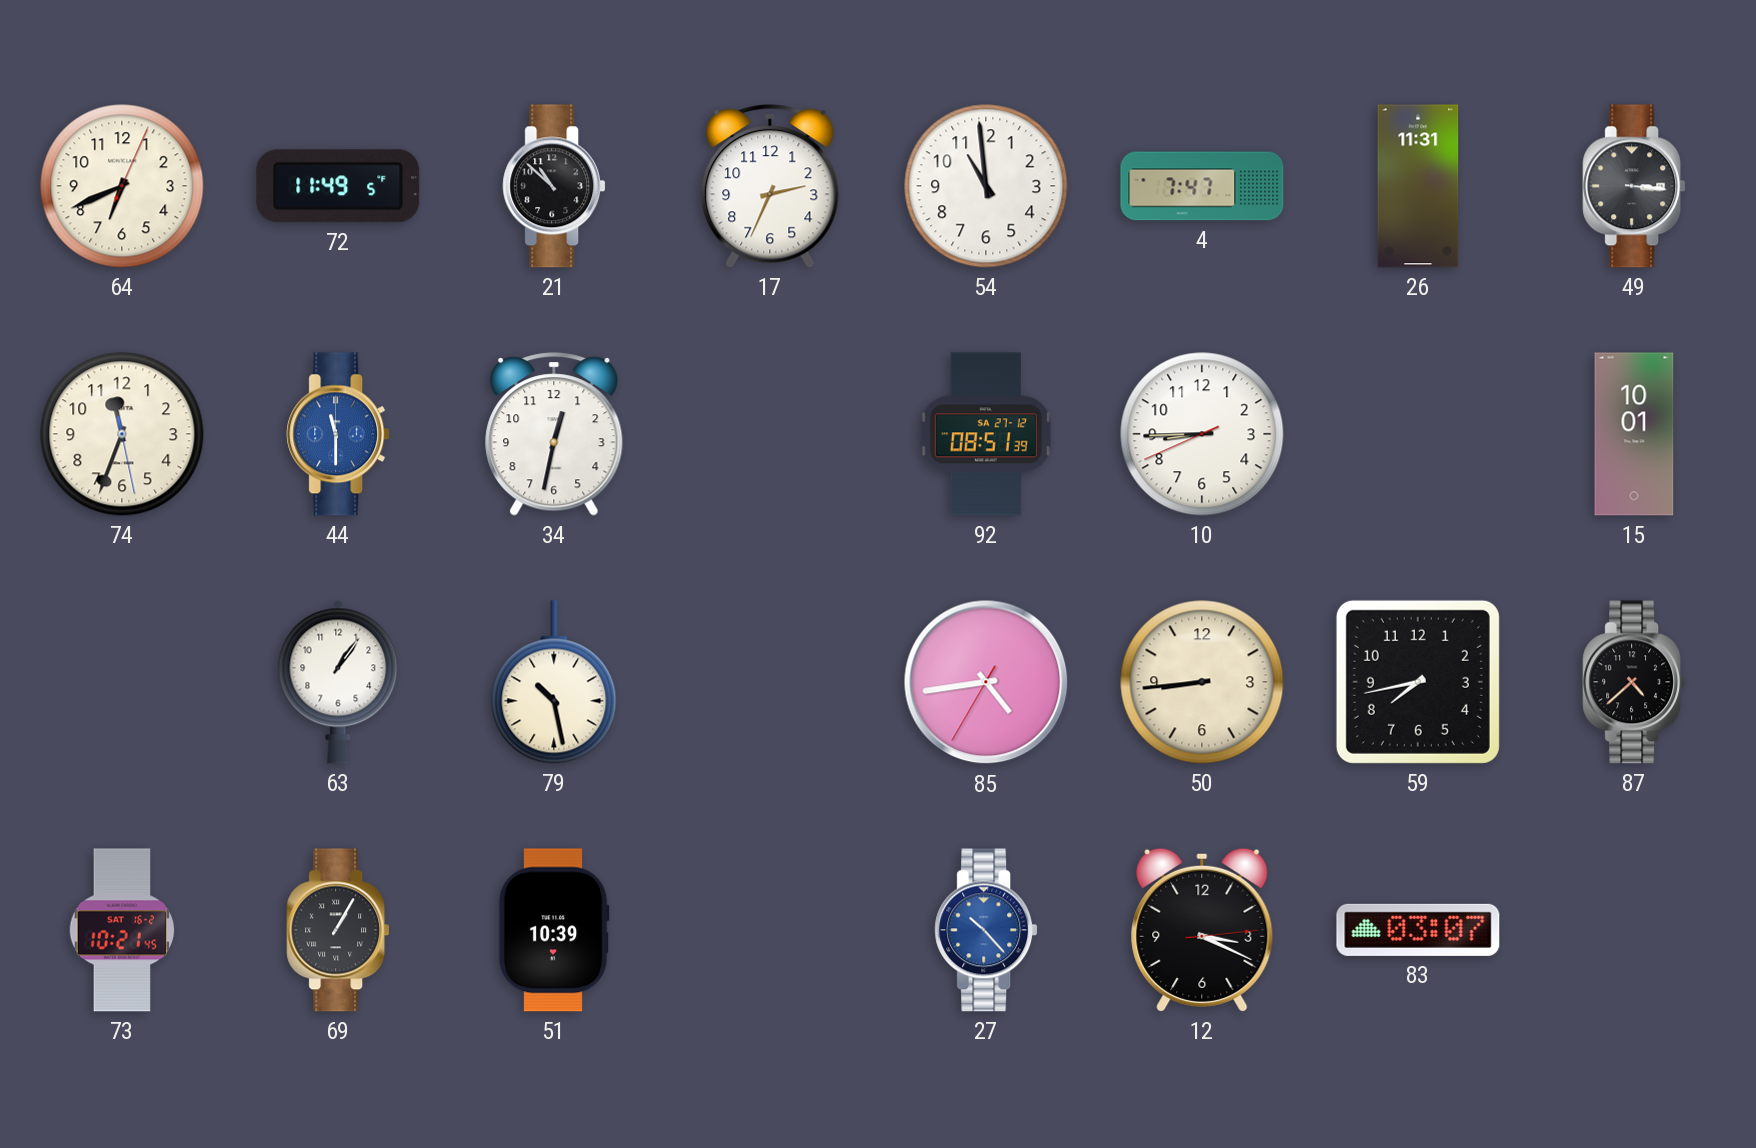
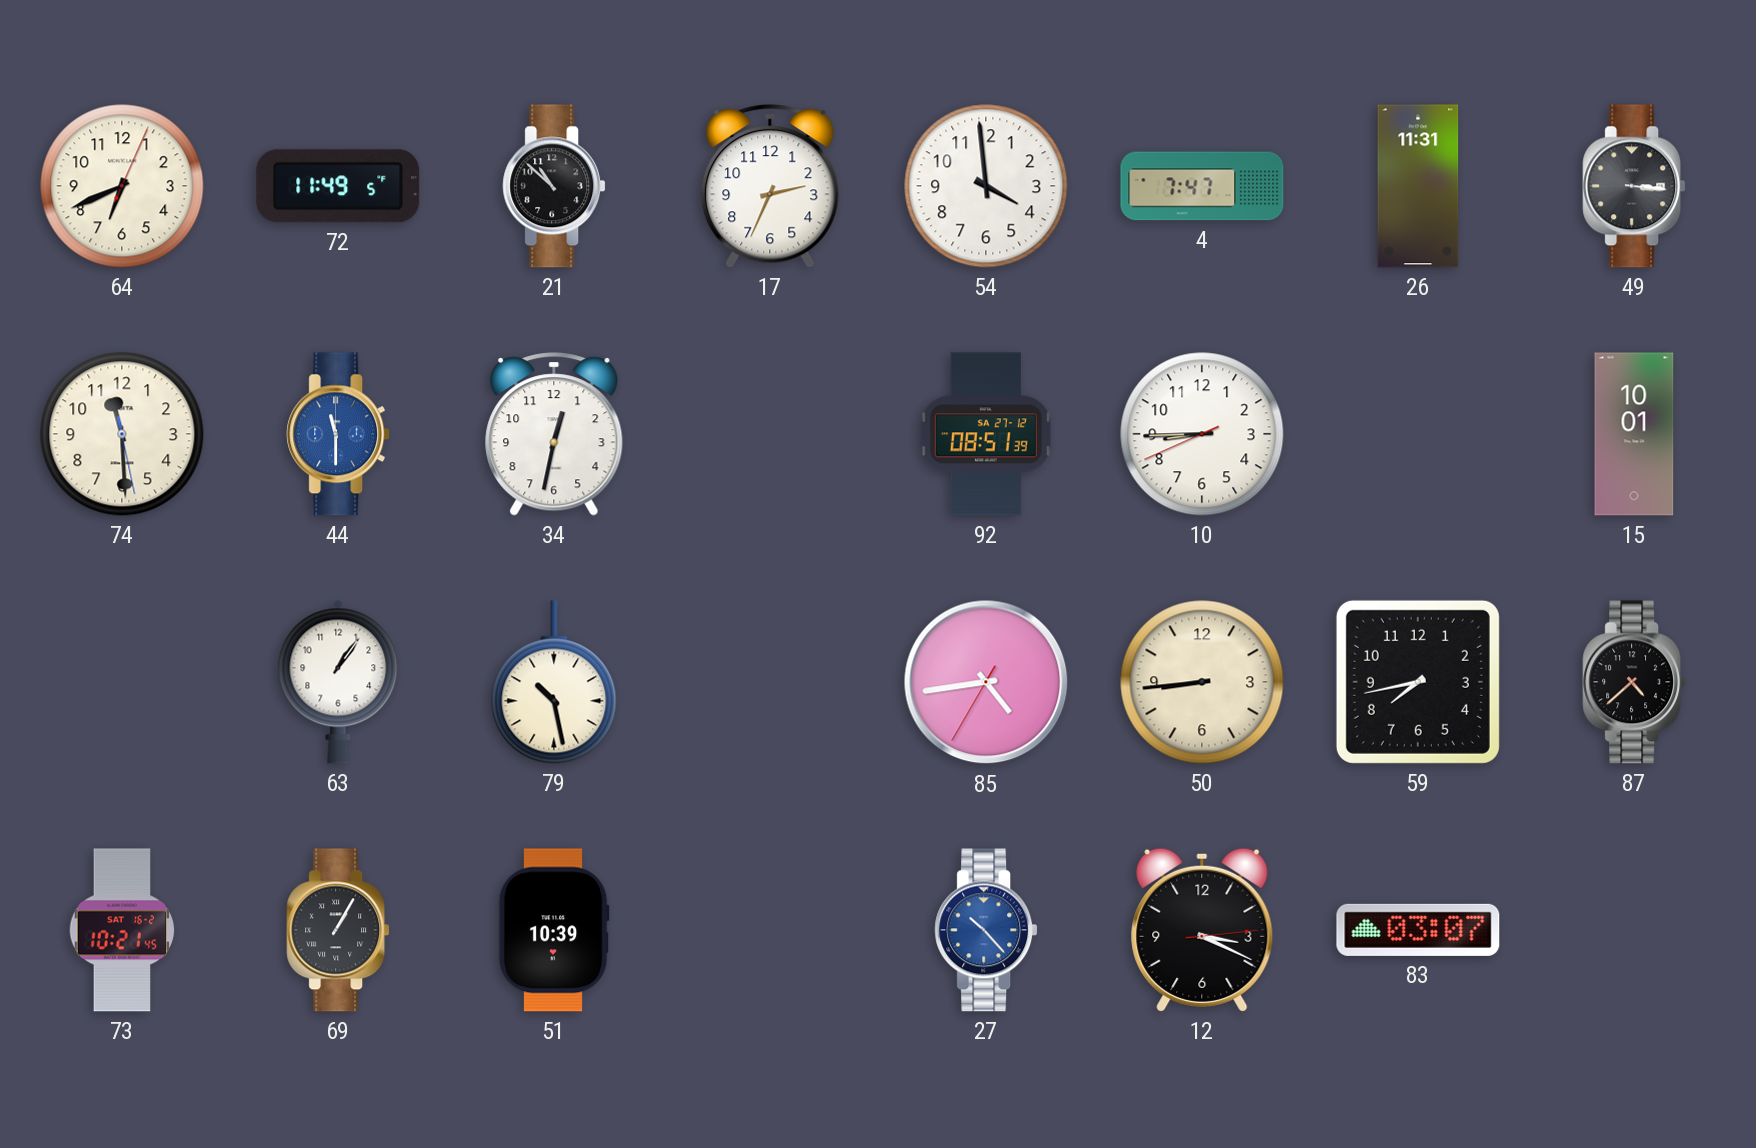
54: 10:59 -> 3:59 (986, 186)
74: 11:33 -> 11:29 (122, 434)
